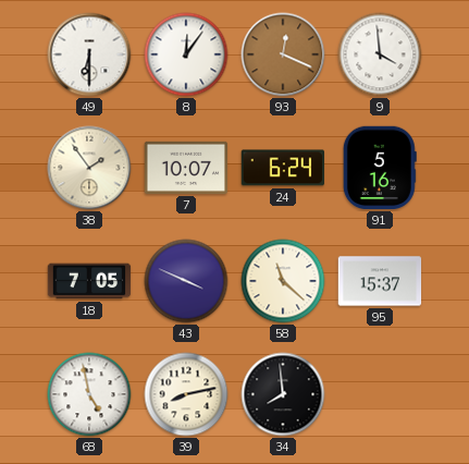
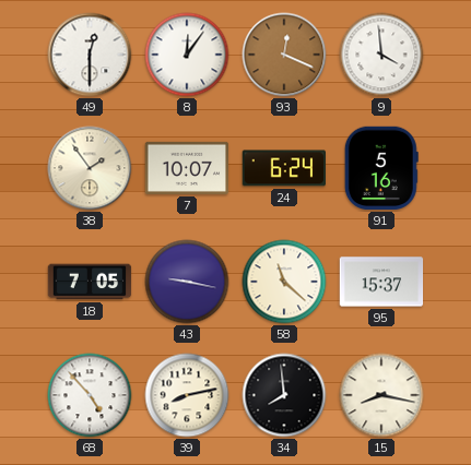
49: 6:30 -> 12:30 (90, 55)
43: 3:49 -> 9:17 (187, 282)
68: 4:58 -> 4:53 (90, 395)
15: none -> 8:17 (381, 395)
